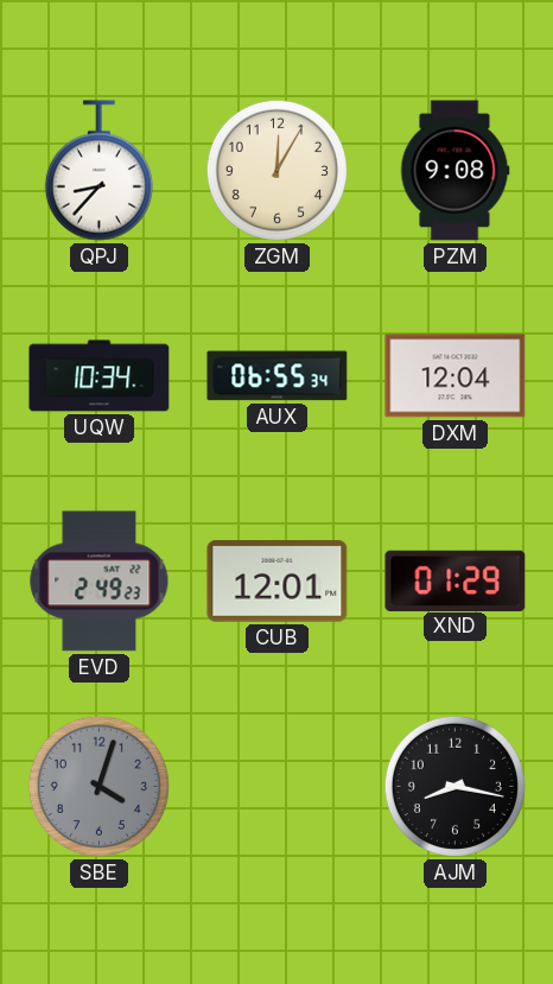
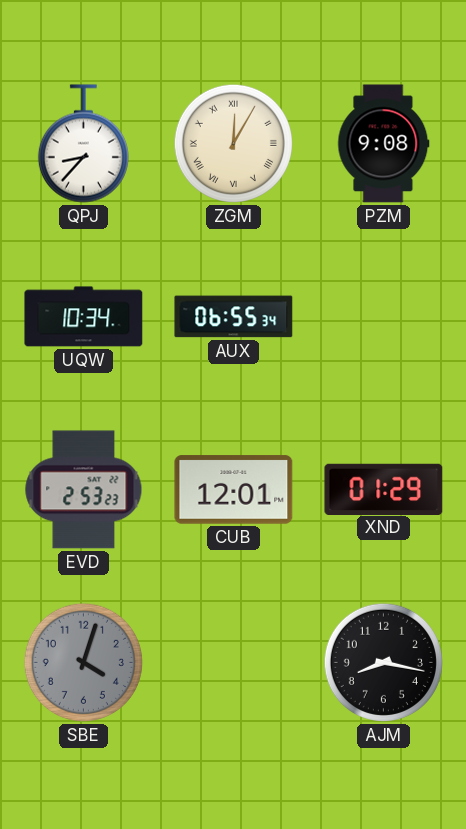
ZGM numerals: Arabic -> Roman (233, 143)
DXM: 12:04 -> none (456, 376)
EVD: 2:49 -> 2:53 (84, 490)
